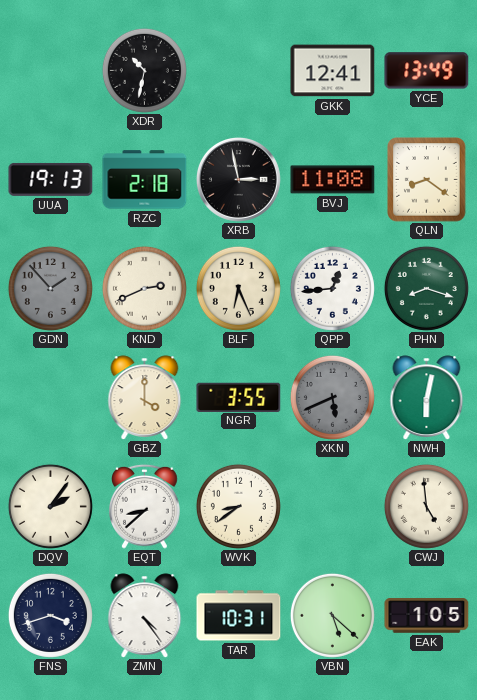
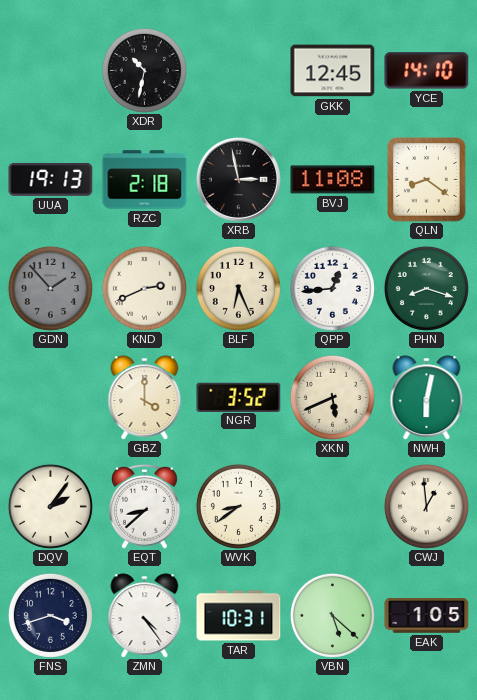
GKK: 12:41 -> 12:45 (333, 71)
YCE: 13:49 -> 14:10 (427, 71)
NGR: 3:55 -> 3:52 (239, 397)
XKN dial: grey -> cream (332, 397)
CWJ: 4:59 -> 12:59 (426, 506)
